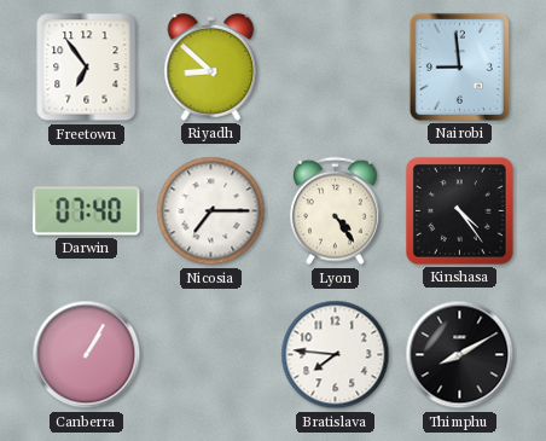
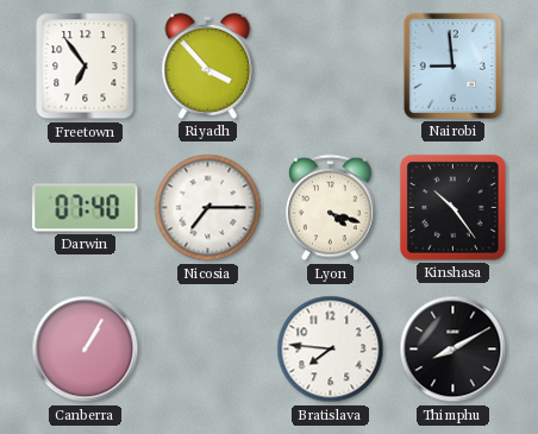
Riyadh: 8:52 -> 3:53 (208, 65)
Lyon: 4:24 -> 4:18 (331, 208)
Kinshasa: 4:24 -> 10:24 (452, 207)
